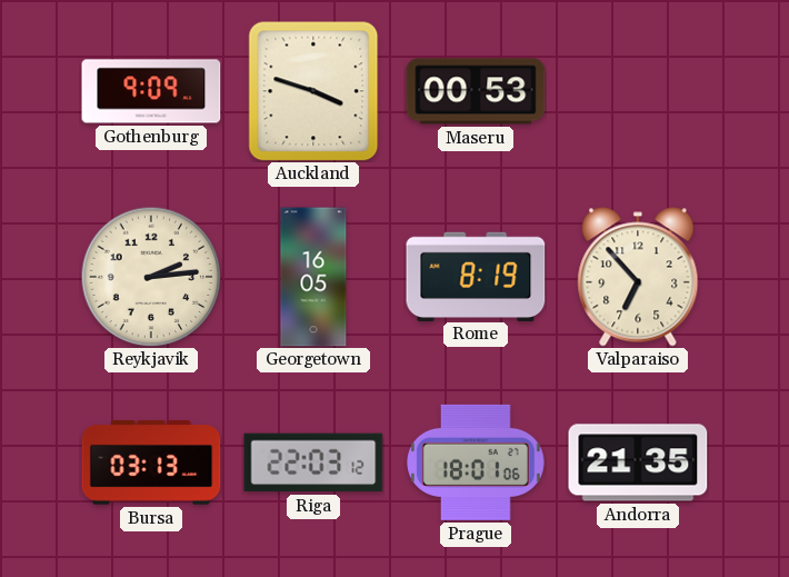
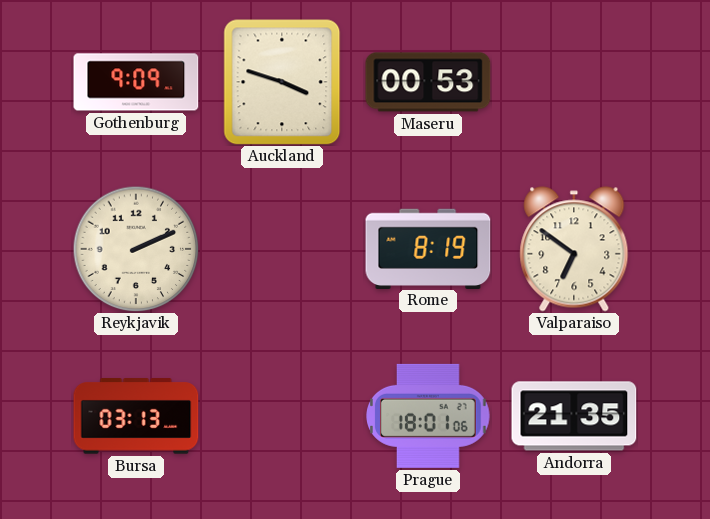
Reykjavik: 2:14 -> 2:11 (136, 249)
Georgetown: 16:05 -> none (313, 277)
Valparaiso: 6:53 -> 6:51 (574, 249)
Riga: 22:03 -> none (313, 462)
